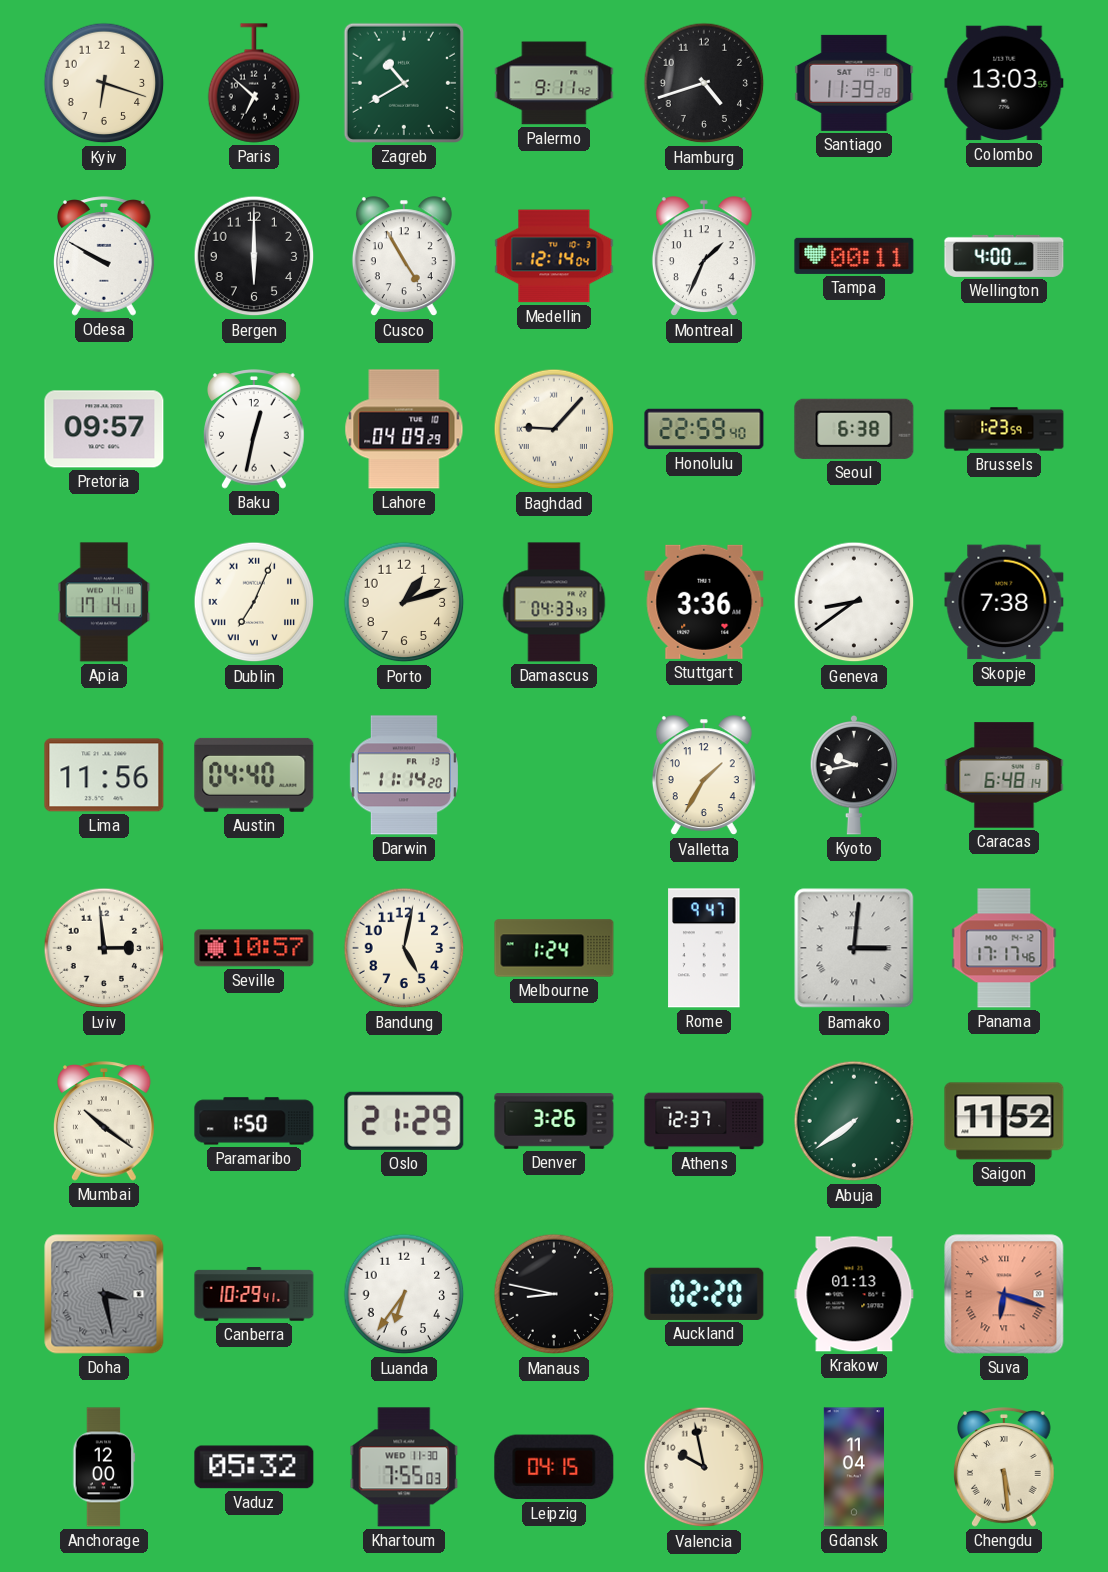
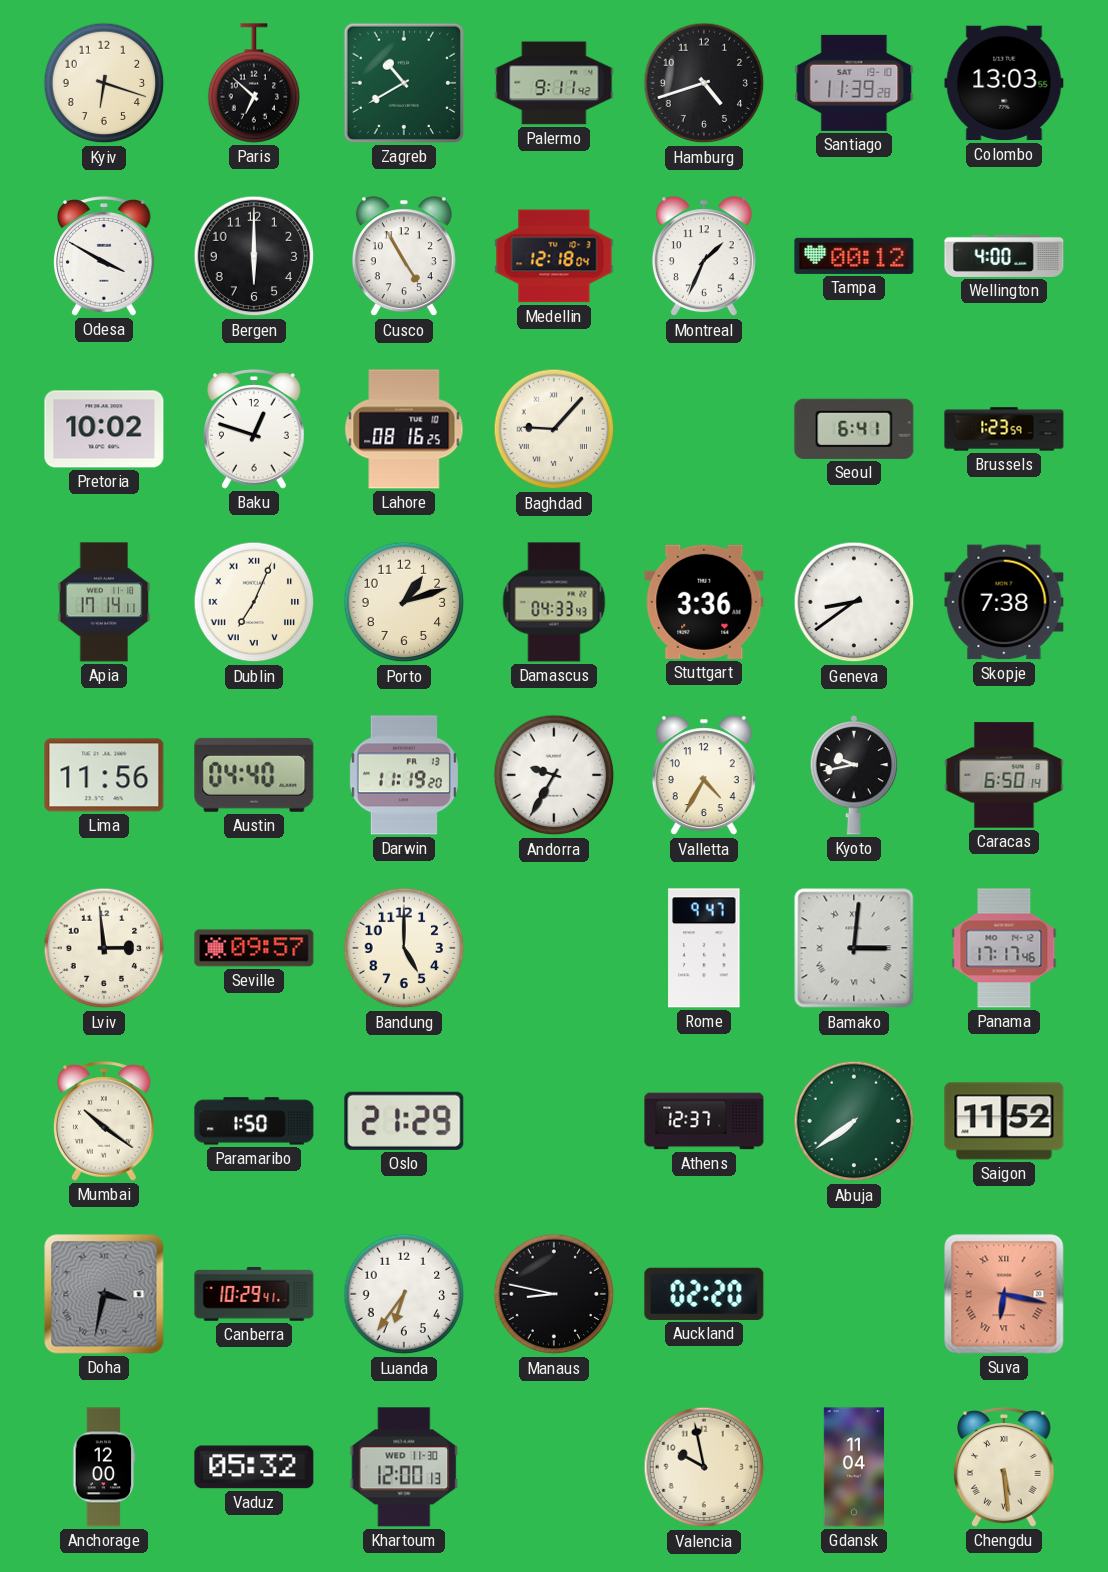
Odesa: 9:50 -> 3:50 (105, 256)
Medellin: 12:14 -> 12:18 (554, 256)
Tampa: 00:11 -> 00:12 (854, 256)
Pretoria: 09:57 -> 10:02 (104, 429)
Baku: 12:32 -> 12:48 (255, 429)
Lahore: 04:09 -> 08:16 (404, 429)
Honolulu: 22:59 -> none (704, 429)
Seoul: 6:38 -> 6:41 (854, 429)
Darwin: 11:14 -> 11:19 (404, 775)
Andorra: none -> 9:35 (554, 775)
Valletta: 1:35 -> 4:35 (704, 776)
Caracas: 6:48 -> 6:50 (1004, 775)
Seville: 10:57 -> 09:57 (254, 948)
Bandung: 5:02 -> 5:00 (404, 948)
Melbourne: 1:24 -> none (554, 948)
Denver: 3:26 -> none (554, 1121)
Doha: 3:28 -> 3:32 (104, 1294)
Krakow: 01:13 -> none (854, 1294)
Suva: 6:18 -> 6:17 (1004, 1294)
Khartoum: 7:55 -> 12:00 (404, 1467)
Leipzig: 04:15 -> none (554, 1467)
